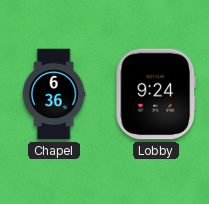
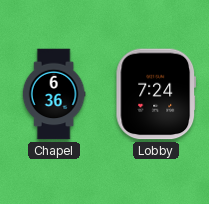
Lobby: 9:24 -> 7:24 (156, 94)
